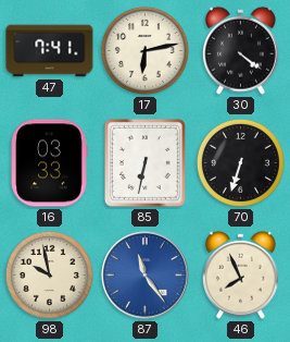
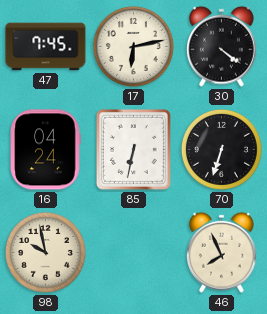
47: 7:41 -> 7:45 (46, 47)
16: 03:33 -> 04:24 (45, 150)
87: 11:24 -> none (146, 276)
